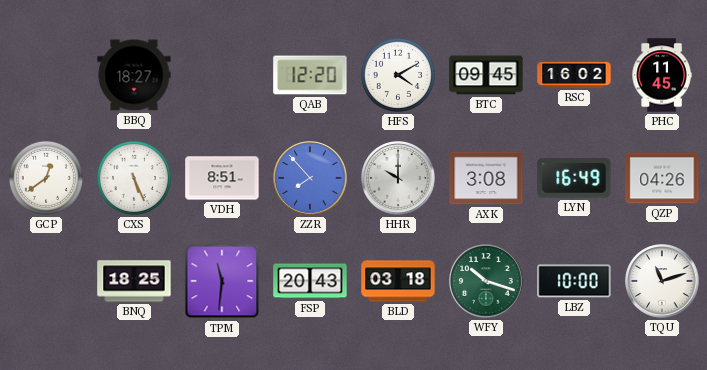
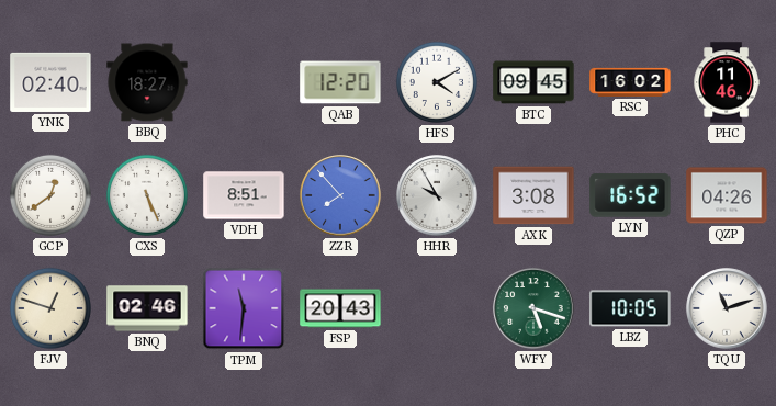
YNK: none -> 02:40 (50, 82)
PHC: 11:45 -> 11:46 (727, 82)
HHR: 10:00 -> 9:55 (437, 195)
LYN: 16:49 -> 16:52 (630, 195)
FJV: none -> 12:48 (50, 308)
BNQ: 18:25 -> 02:46 (147, 308)
BLD: 03:18 -> none (398, 281)
WFY: 10:18 -> 5:18 (533, 308)
LBZ: 10:00 -> 10:05 (630, 308)
